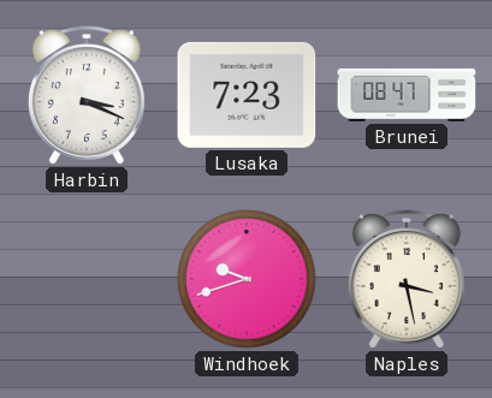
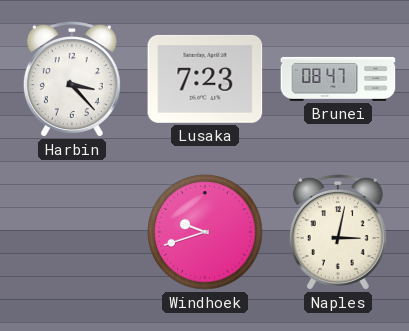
Harbin: 3:19 -> 3:23 (72, 79)
Naples: 3:28 -> 3:02 (338, 232)
